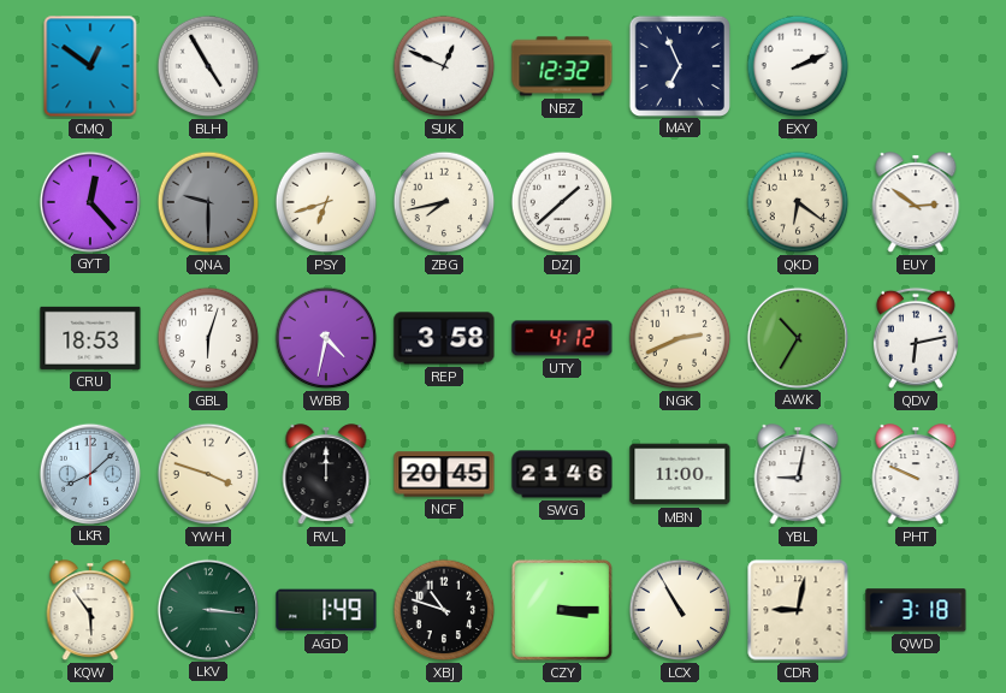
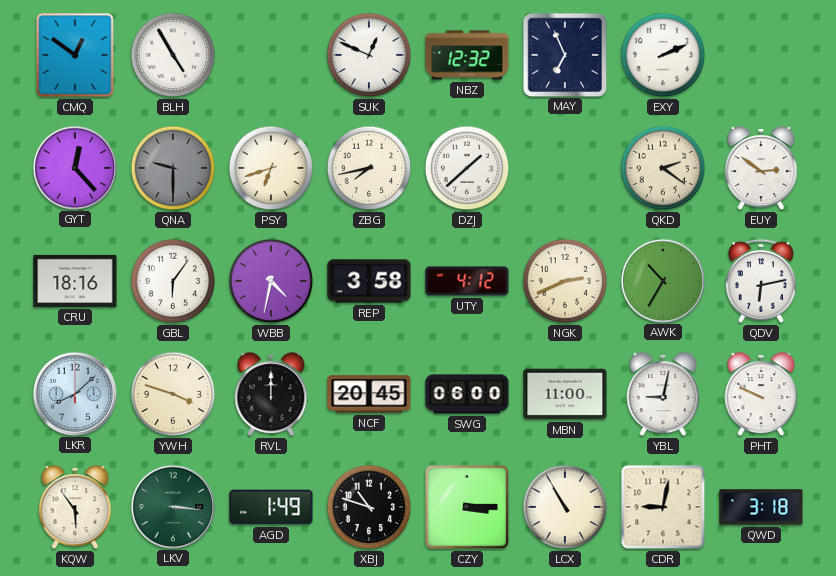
QKD: 6:21 -> 2:21 (663, 168)
CRU: 18:53 -> 18:16 (75, 281)
GBL: 6:03 -> 6:06 (173, 281)
SWG: 21:46 -> 06:00 (467, 394)
